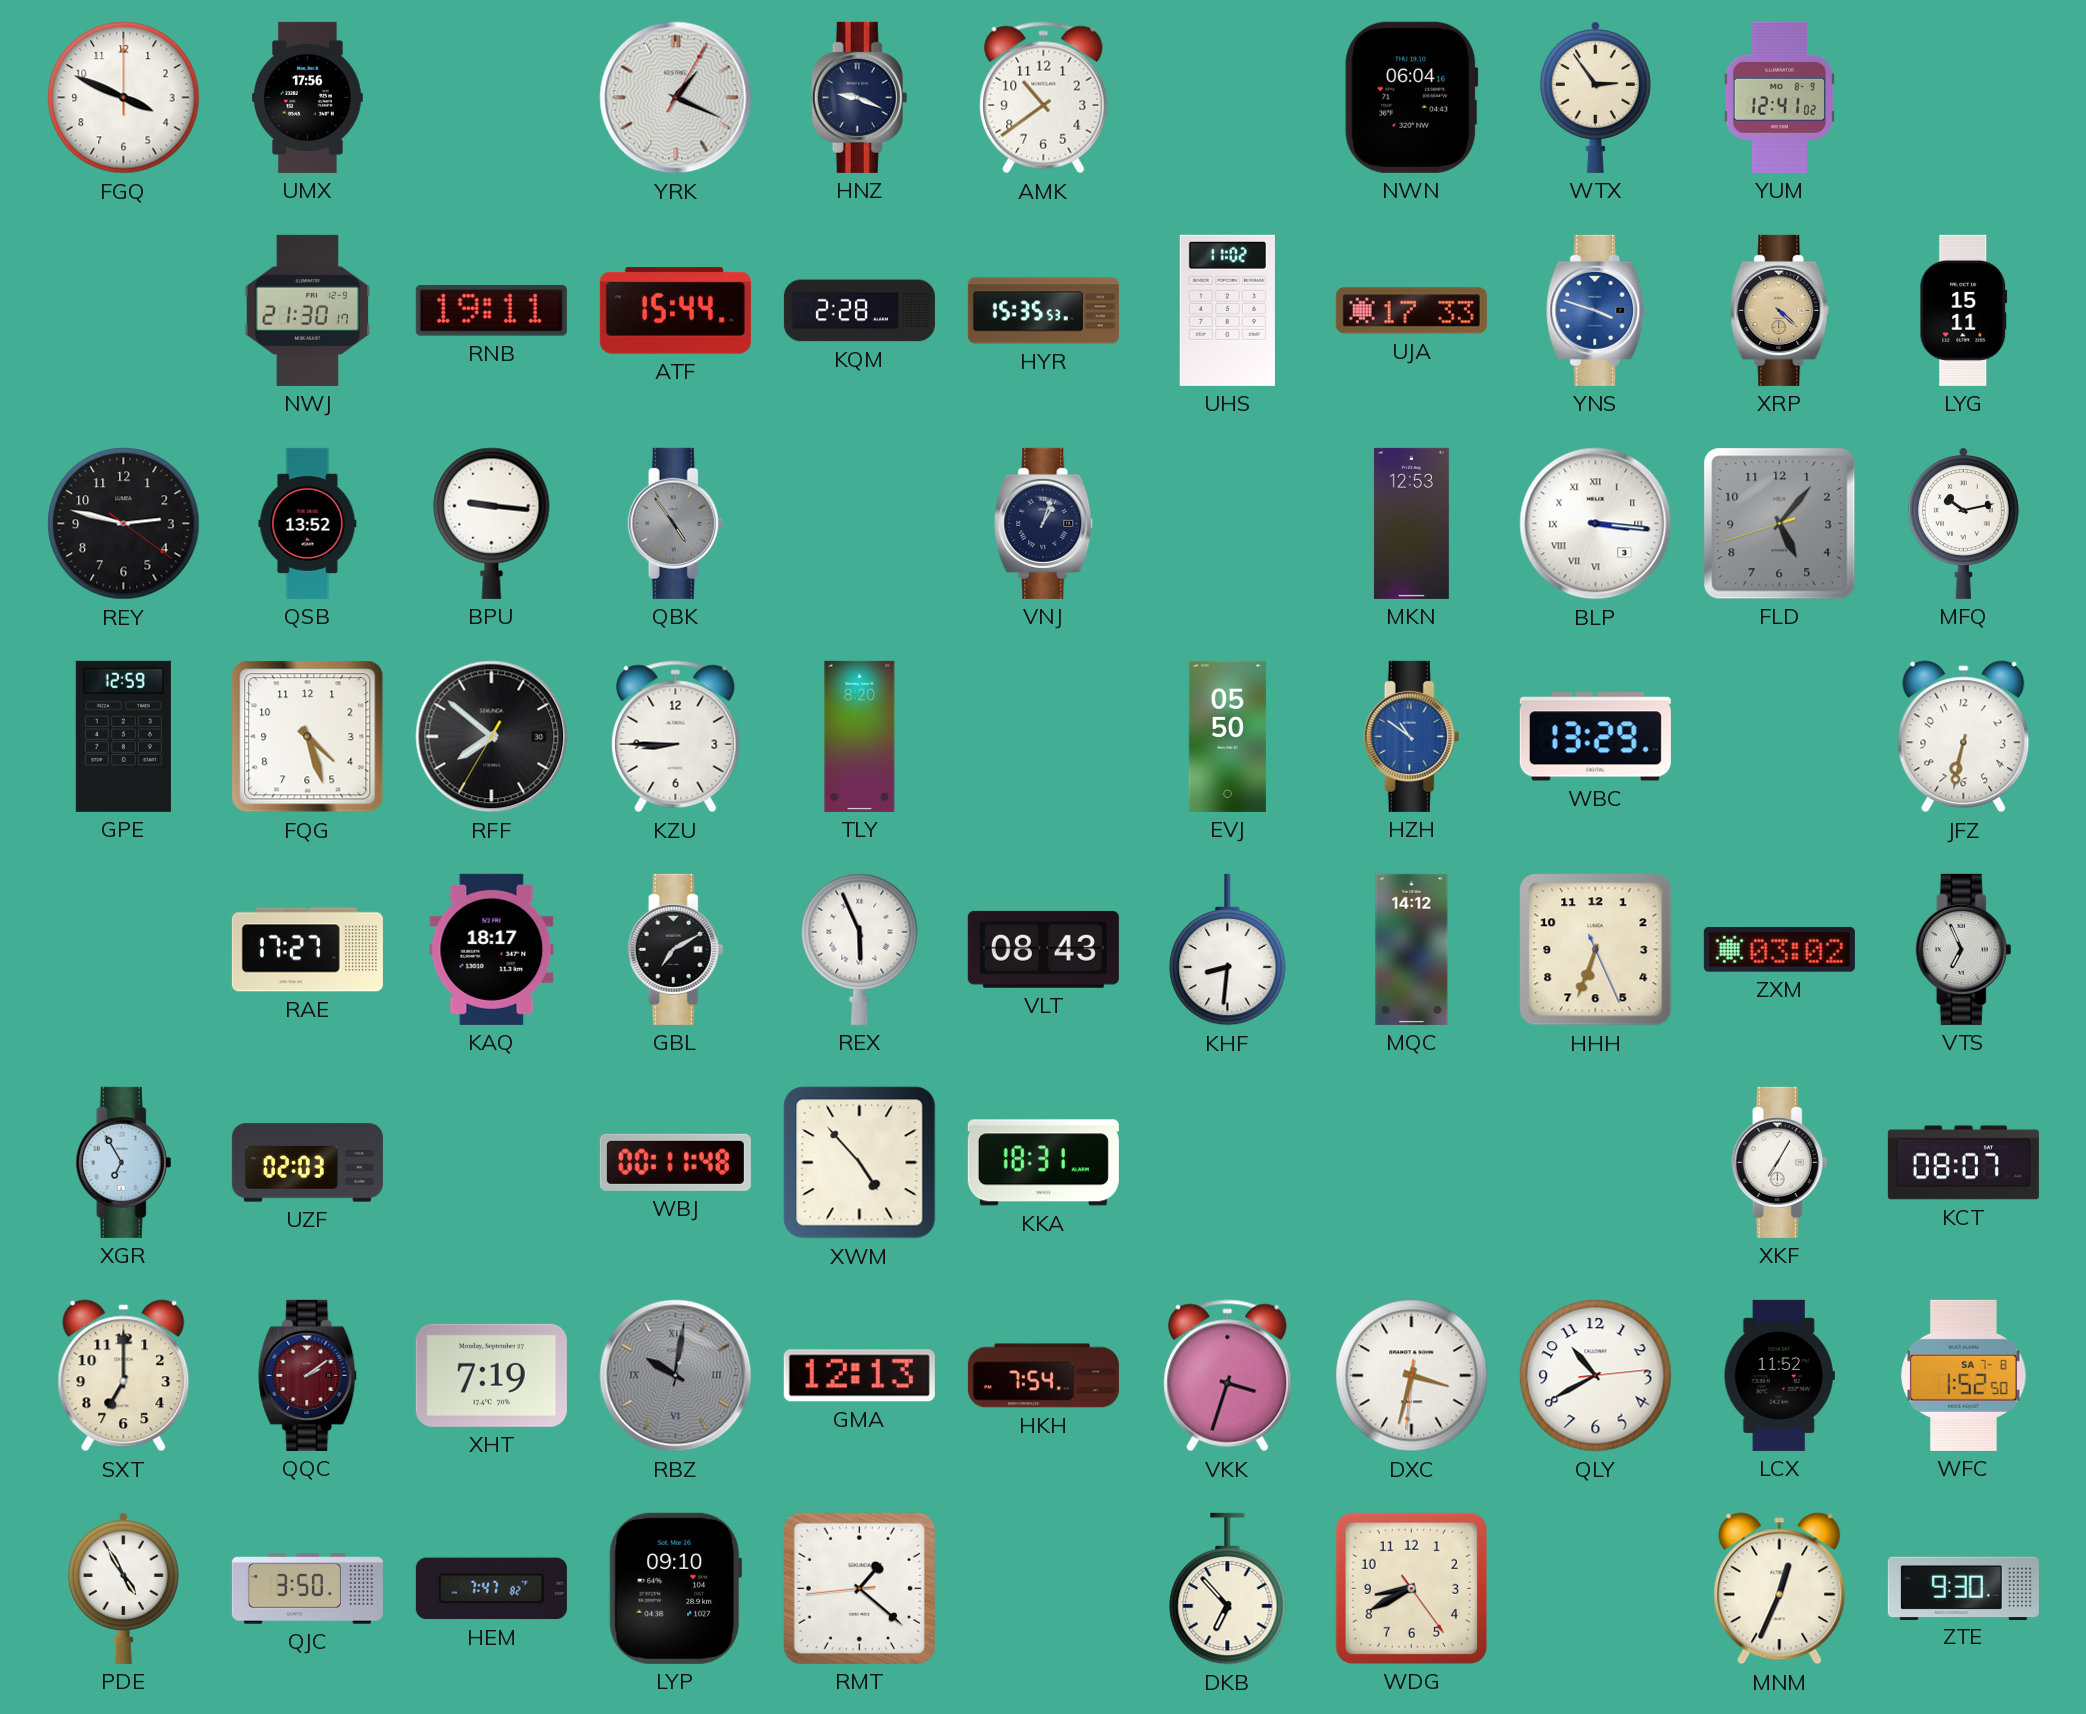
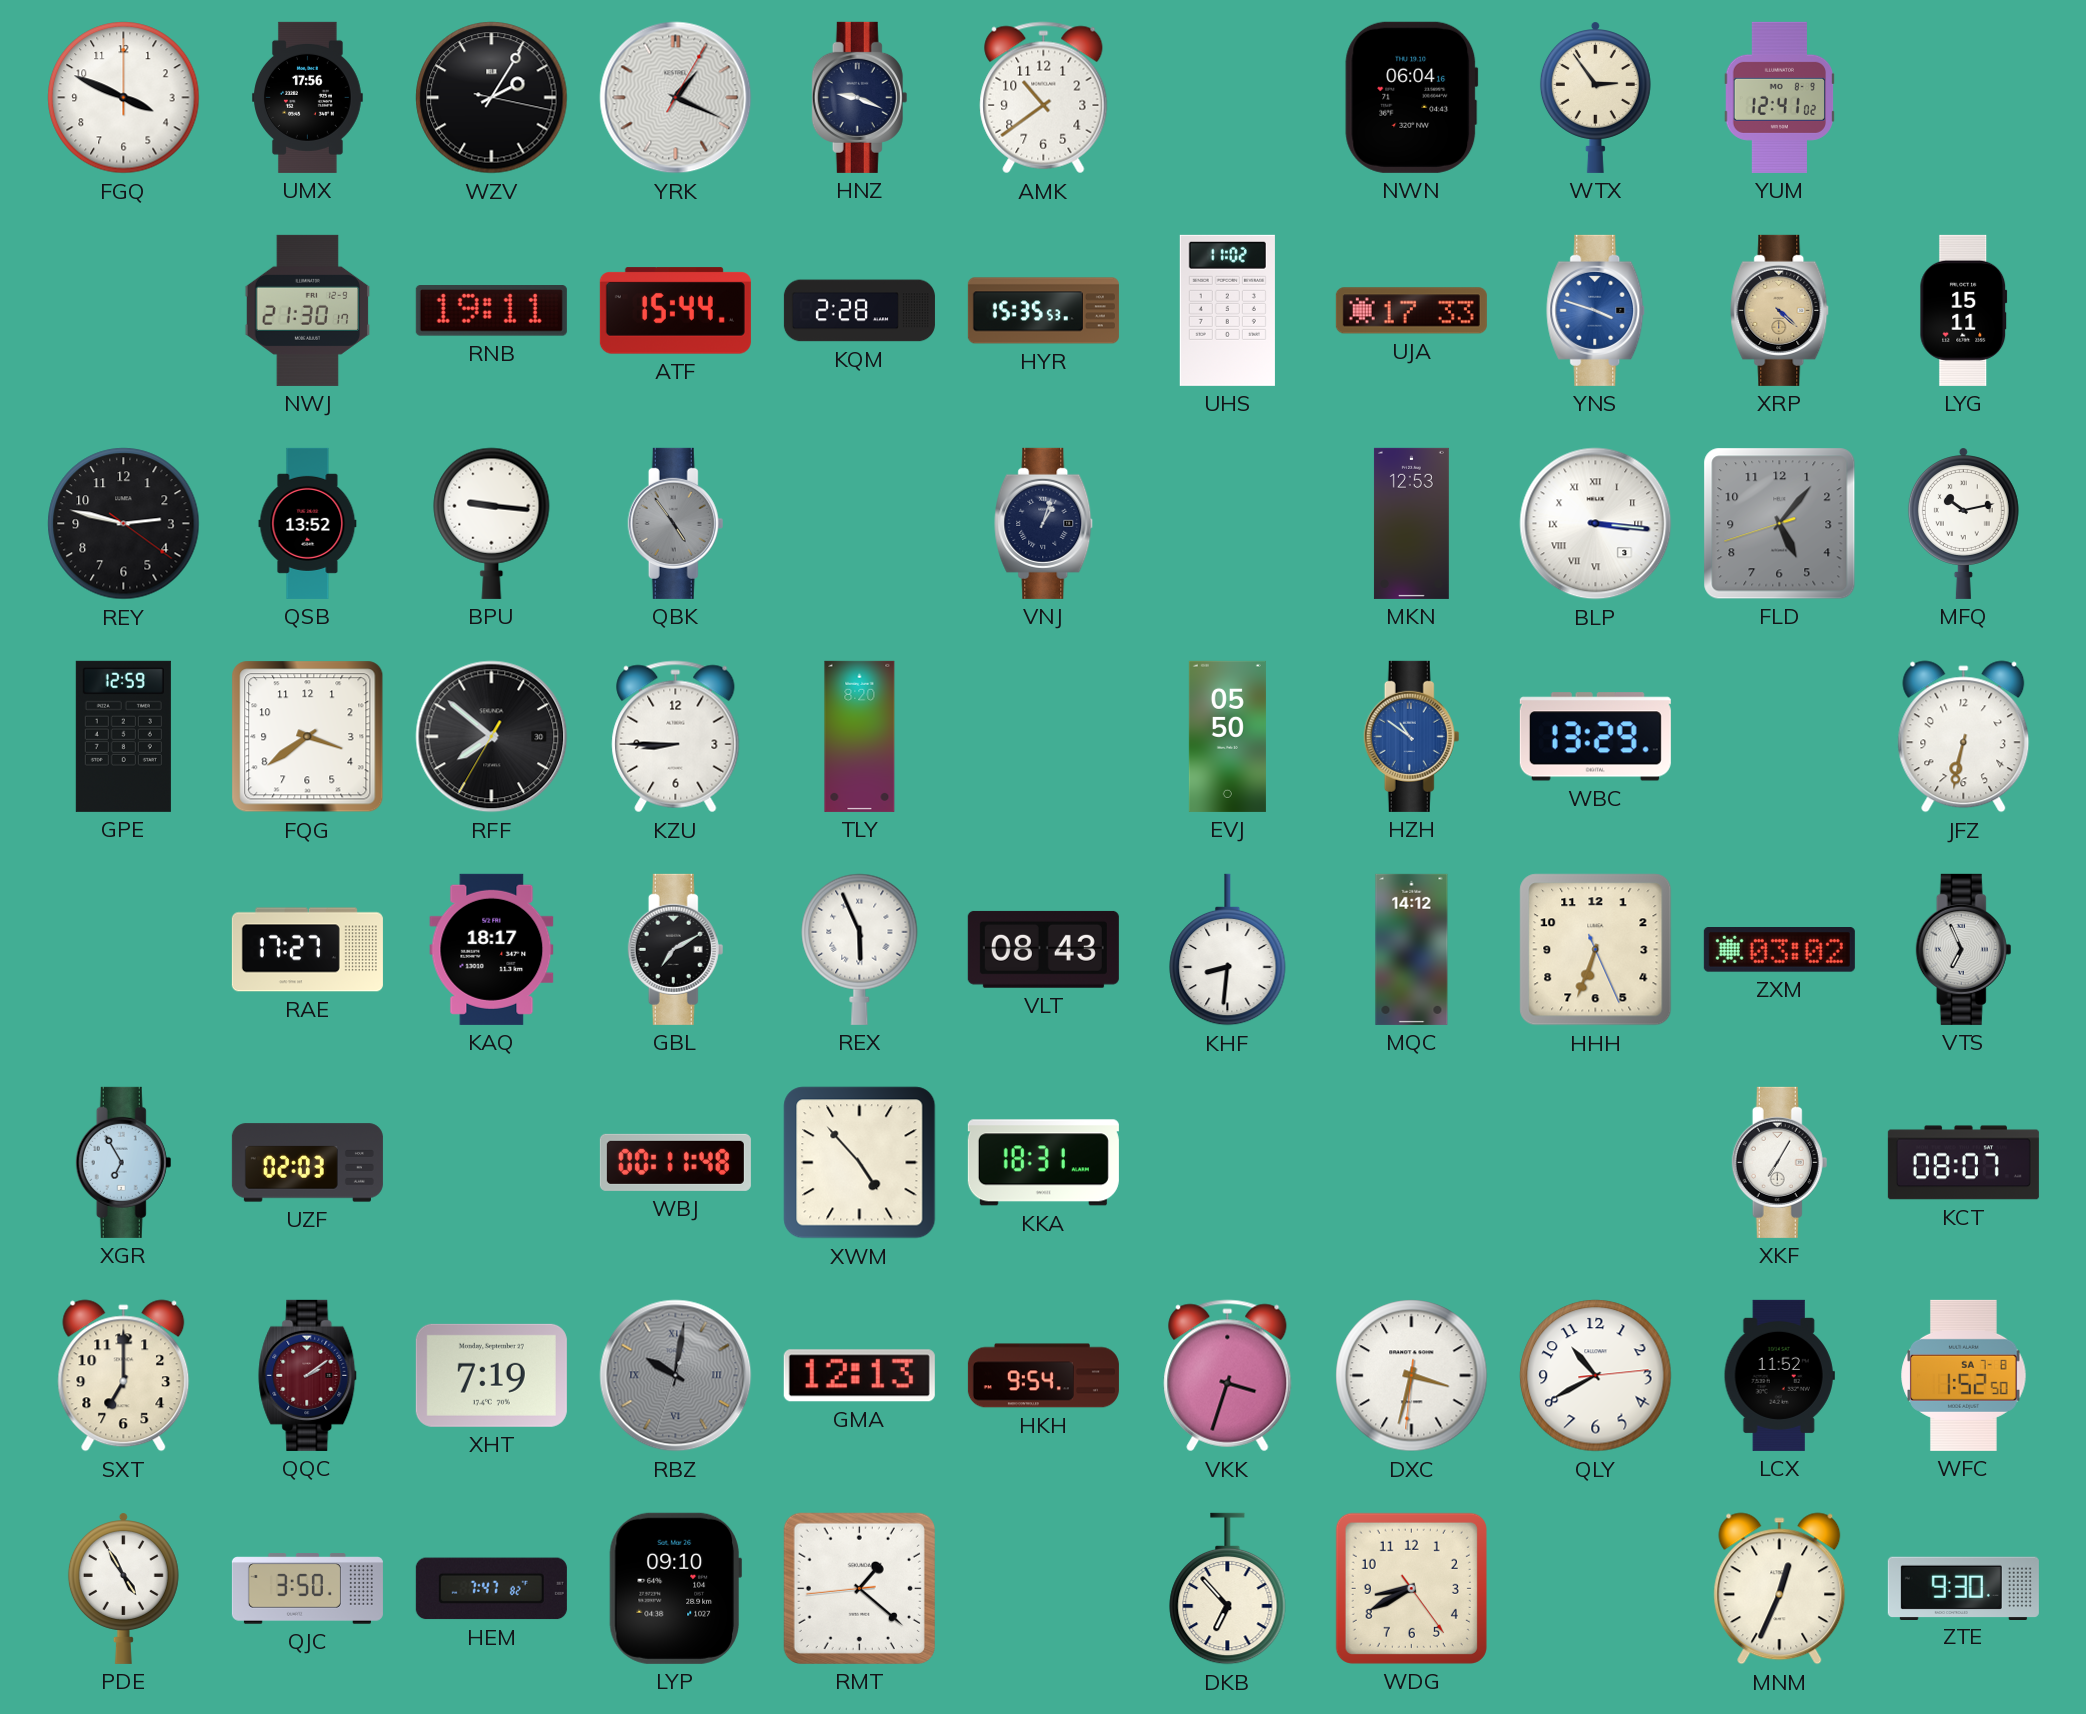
WZV: none -> 2:05 (492, 98)
FQG: 4:27 -> 3:39 (308, 737)
HKH: 7:54 -> 9:54 (1043, 1376)
